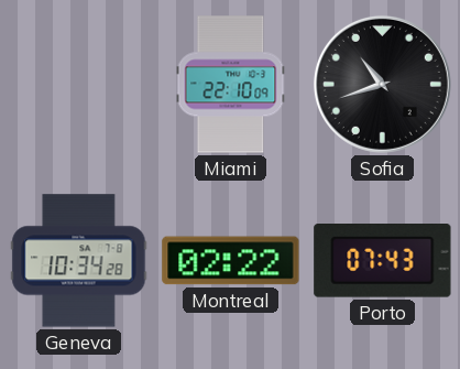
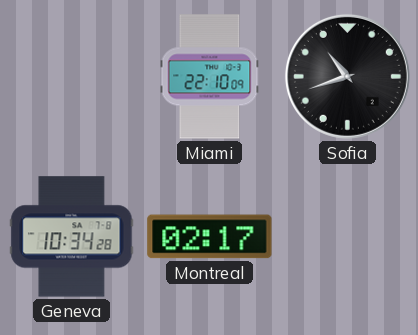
Montreal: 02:22 -> 02:17 (210, 237)
Porto: 07:43 -> none (383, 261)
